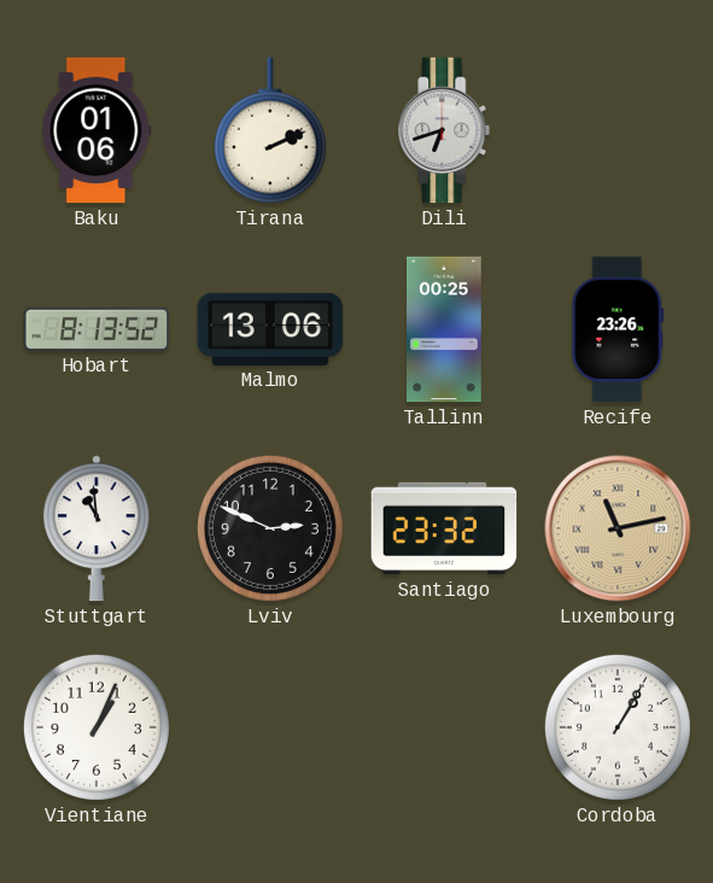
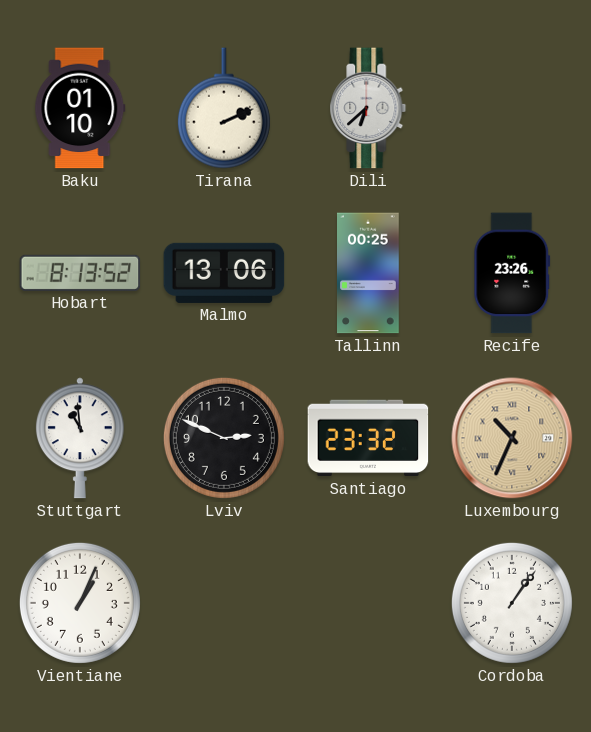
Baku: 01:06 -> 01:10 (80, 108)
Dili: 6:42 -> 6:38 (368, 108)
Luxembourg: 11:13 -> 10:34 (512, 438)
Cordoba: 1:05 -> 1:06 (512, 603)
